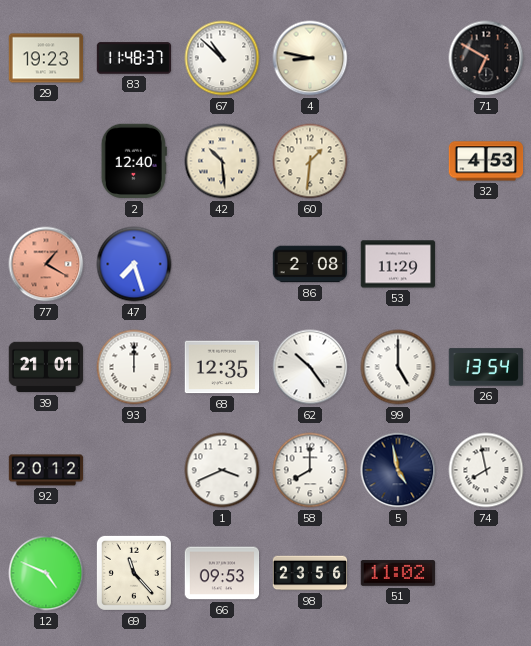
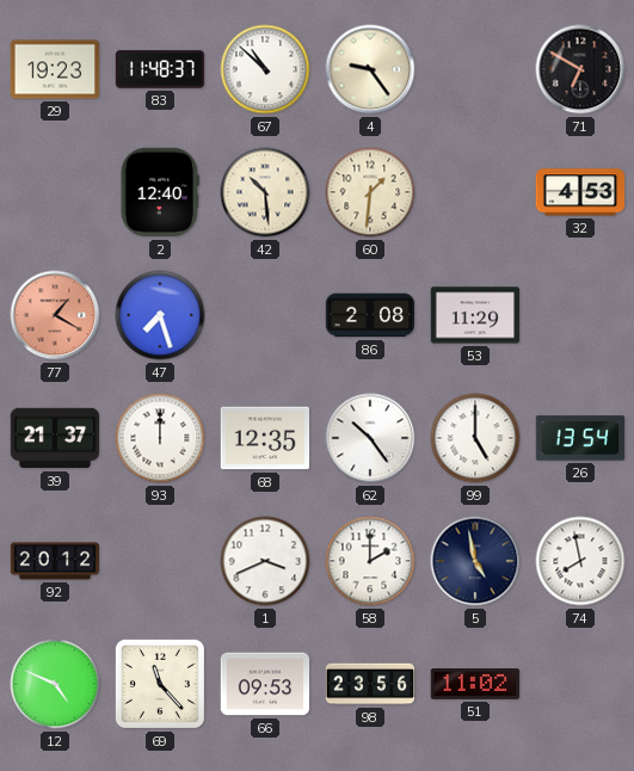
4: 8:47 -> 9:24 (370, 69)
39: 21:01 -> 21:37 (55, 438)
58: 8:00 -> 2:00 (370, 561)
